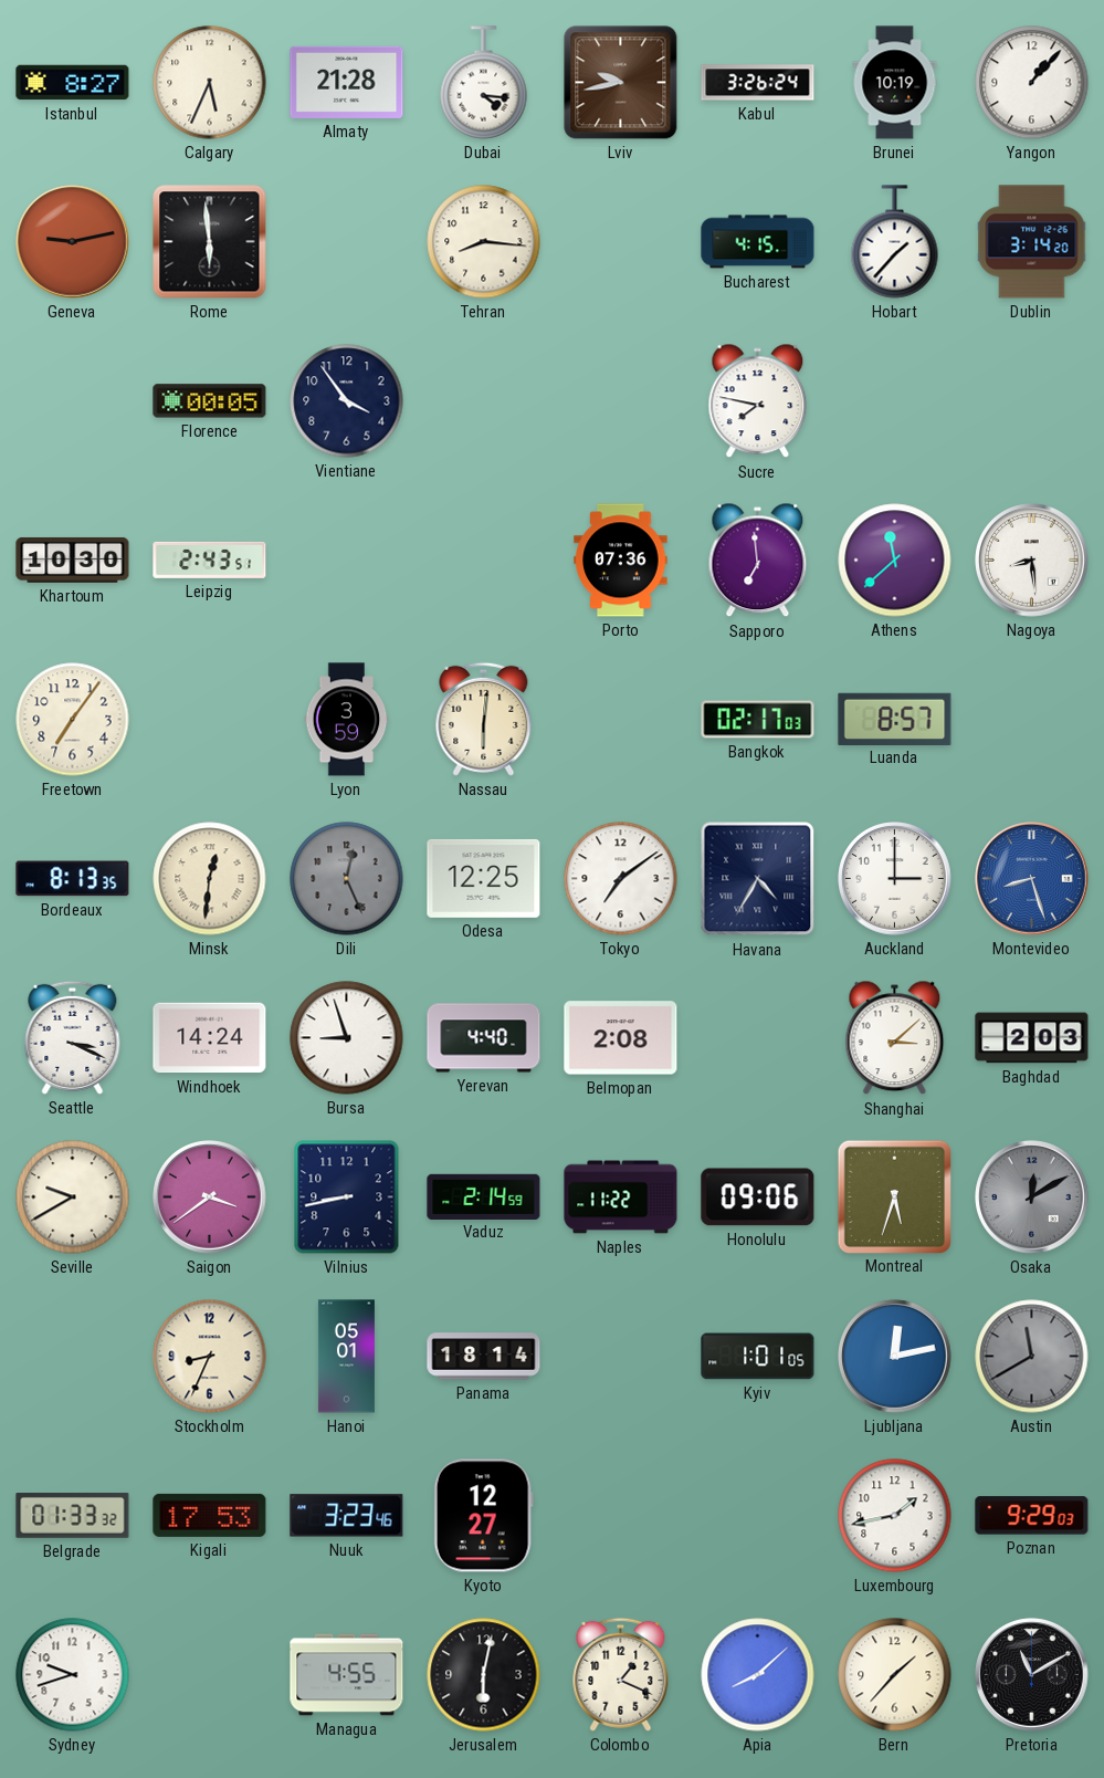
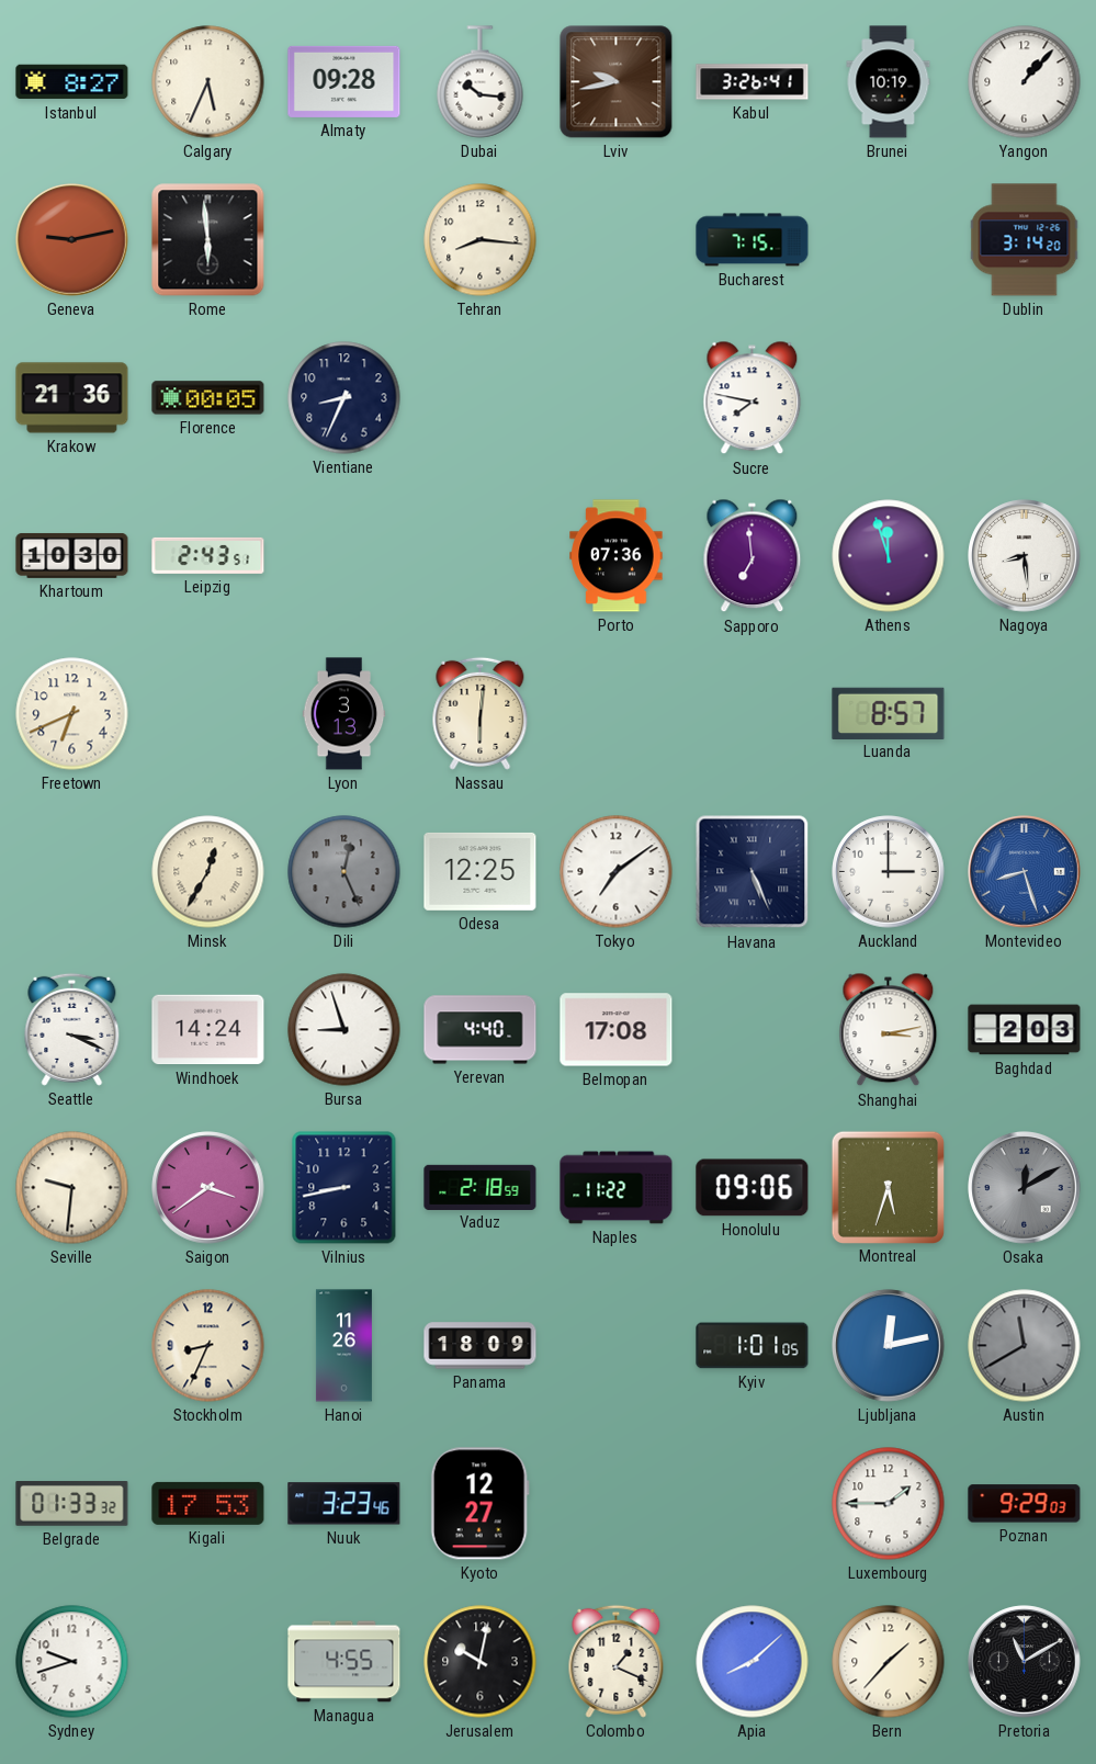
Almaty: 21:28 -> 09:28 (344, 81)
Dubai: 4:16 -> 10:16 (481, 82)
Kabul: 3:26:24 -> 3:26:41 (753, 82)
Bucharest: 4:15 -> 7:15 (753, 240)
Hobart: 1:37 -> none (895, 242)
Krakow: none -> 21:36 (72, 398)
Vientiane: 3:54 -> 8:34 (344, 398)
Athens: 11:38 -> 11:57 (889, 556)
Freetown: 7:06 -> 6:41 (72, 714)
Lyon: 3:59 -> 3:13 (344, 714)
Bangkok: 02:17 -> none (758, 720)
Bordeaux: 8:13 -> none (73, 879)
Minsk: 12:31 -> 12:35 (208, 872)
Havana: 4:35 -> 5:26 (753, 872)
Belmopan: 2:08 -> 17:08 (617, 1030)
Shanghai: 3:08 -> 3:13 (889, 1030)
Seville: 9:40 -> 9:31 (72, 1188)
Vaduz: 2:14 -> 2:18 (481, 1187)
Hanoi: 05:01 -> 11:26 (343, 1346)
Panama: 18:14 -> 18:09 (481, 1346)
Luxembourg: 1:43 -> 1:45 (889, 1504)
Jerusalem: 6:02 -> 10:02 (481, 1662)
